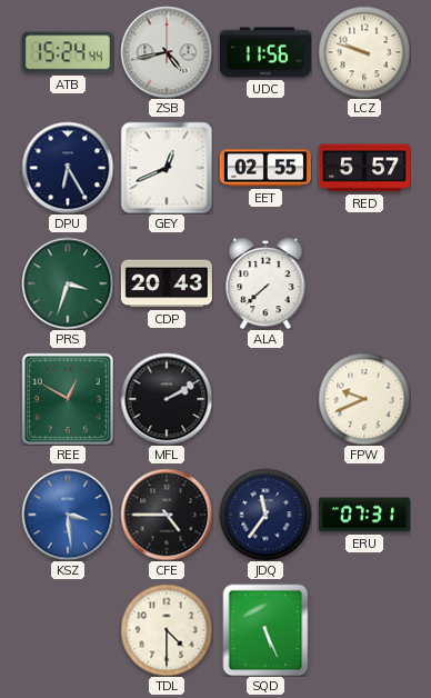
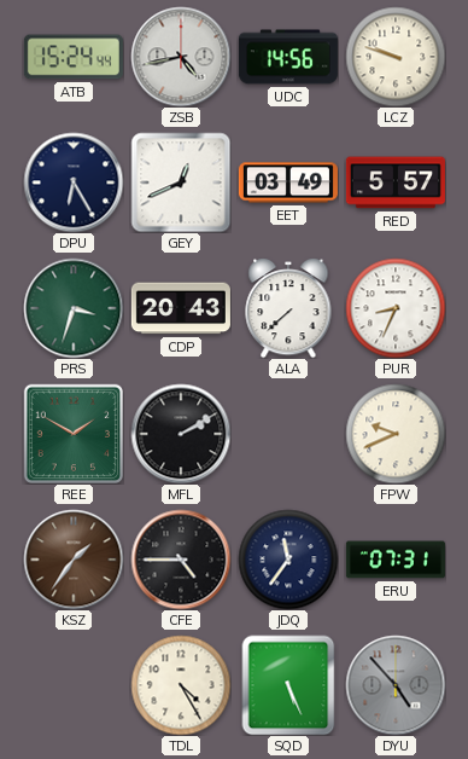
UDC: 11:56 -> 14:56 (288, 57)
EET: 02:55 -> 03:49 (288, 182)
PUR: none -> 8:34 (396, 308)
REE: 12:50 -> 1:50 (72, 433)
KSZ: 3:29 -> 1:36 (74, 560)
KSZ dial: blue -> brown (74, 560)
TDL: 4:30 -> 4:25 (181, 685)
DYU: none -> 4:53 (396, 685)
